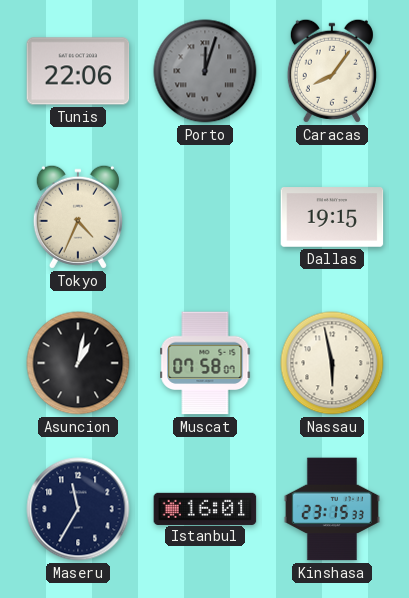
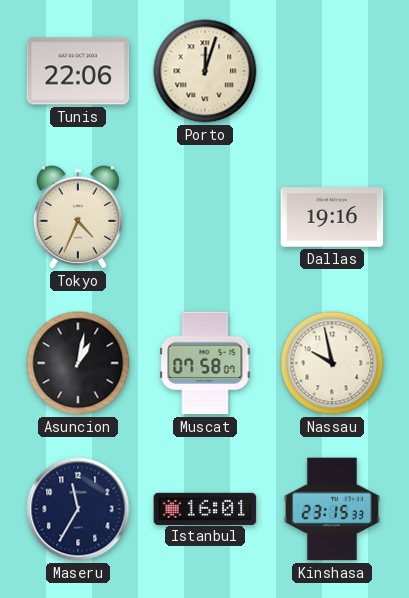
Porto dial: grey -> cream (205, 71)
Caracas: 8:06 -> none (332, 71)
Dallas: 19:15 -> 19:16 (332, 217)
Nassau: 5:58 -> 9:58 (332, 363)
